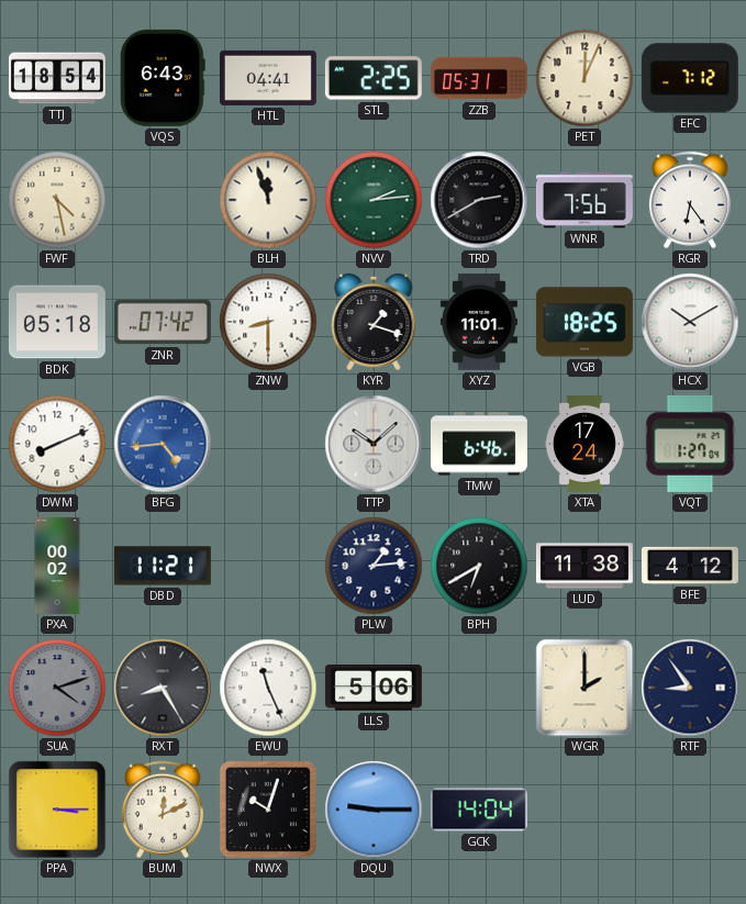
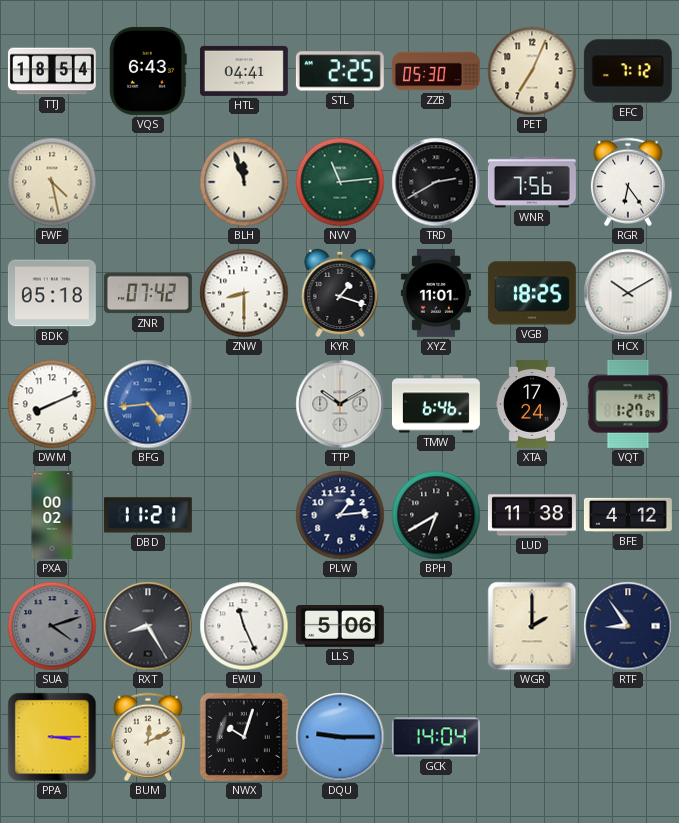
ZZB: 05:31 -> 05:30 (436, 71)
PET: 12:04 -> 7:04 (532, 71)
NVV: 2:14 -> 11:14 (340, 182)
TTP: 10:08 -> 10:10 (340, 404)
